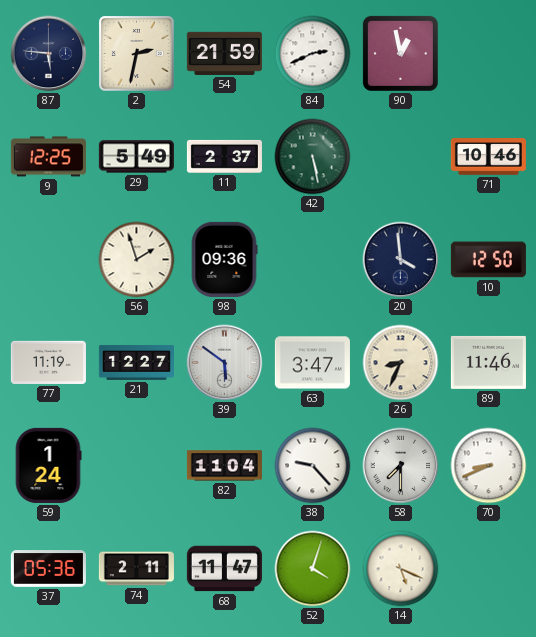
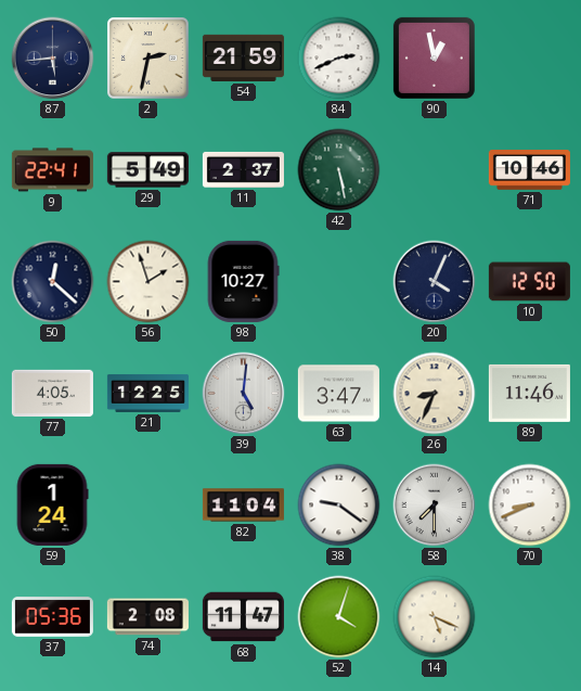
87: 5:46 -> 5:44 (53, 59)
9: 12:25 -> 22:41 (52, 170)
50: none -> 12:22 (53, 282)
98: 09:36 -> 10:27 (243, 281)
20: 3:59 -> 4:04 (435, 282)
77: 11:19 -> 4:05 (52, 393)
21: 12:27 -> 12:25 (147, 393)
39: 5:51 -> 5:01 (244, 394)
38: 9:23 -> 9:21 (339, 506)
74: 2:11 -> 2:08 (147, 617)
